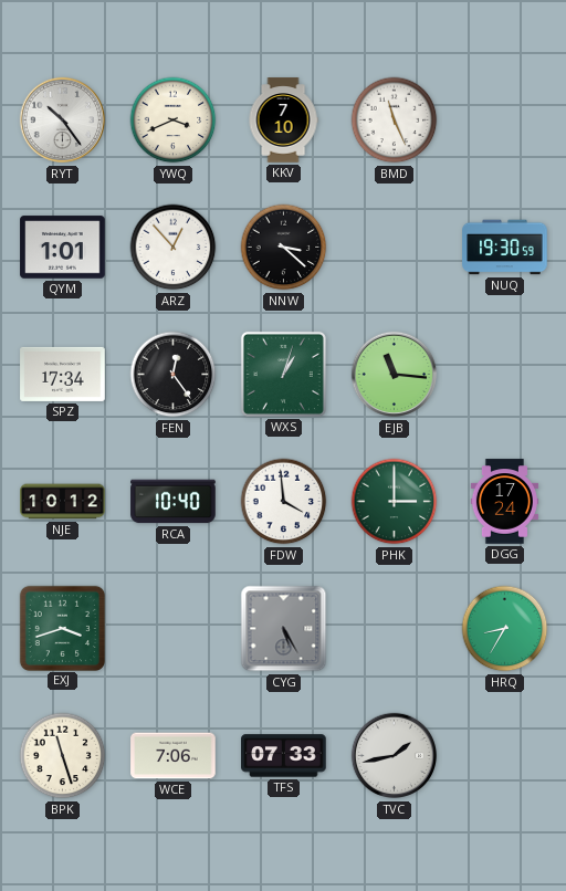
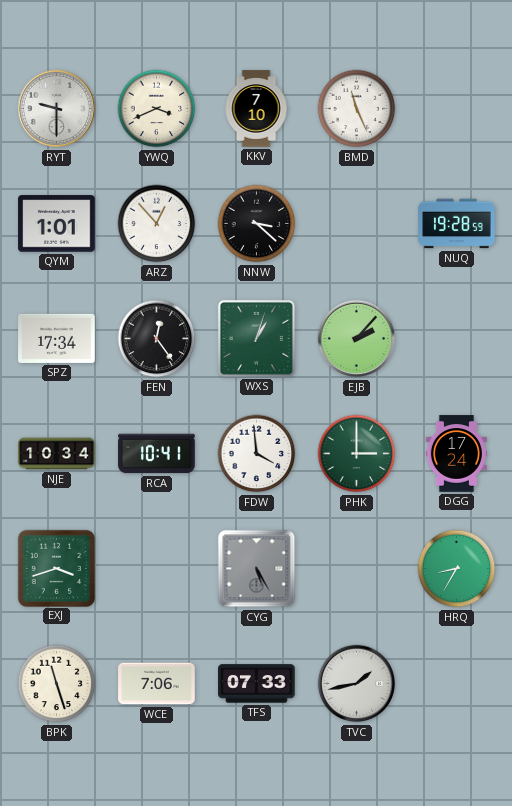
RYT: 10:24 -> 9:30 (57, 109)
NUQ: 19:30 -> 19:28 (457, 224)
EJB: 11:16 -> 2:07 (357, 339)
NJE: 10:12 -> 10:34 (57, 454)
RCA: 10:40 -> 10:41 (157, 454)
